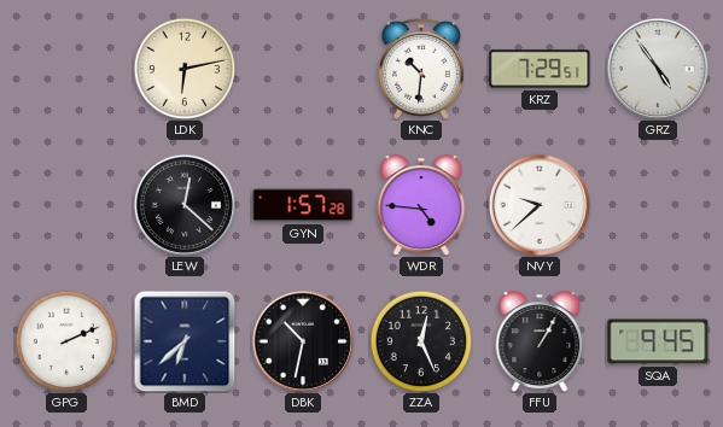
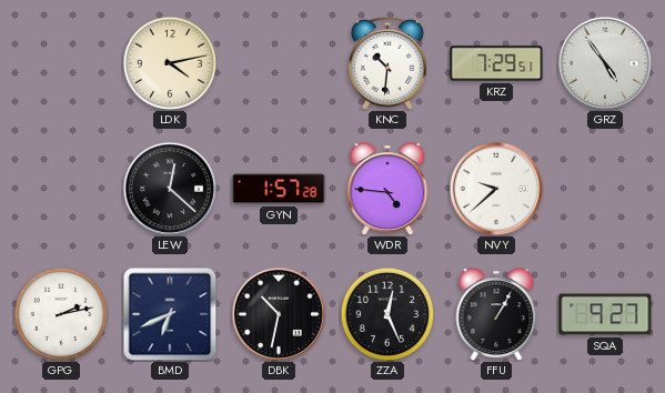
LDK: 6:13 -> 4:13 (170, 63)
GPG: 2:11 -> 2:13 (61, 314)
BMD: 6:38 -> 6:41 (170, 314)
SQA: 9:45 -> 9:27 (605, 314)
